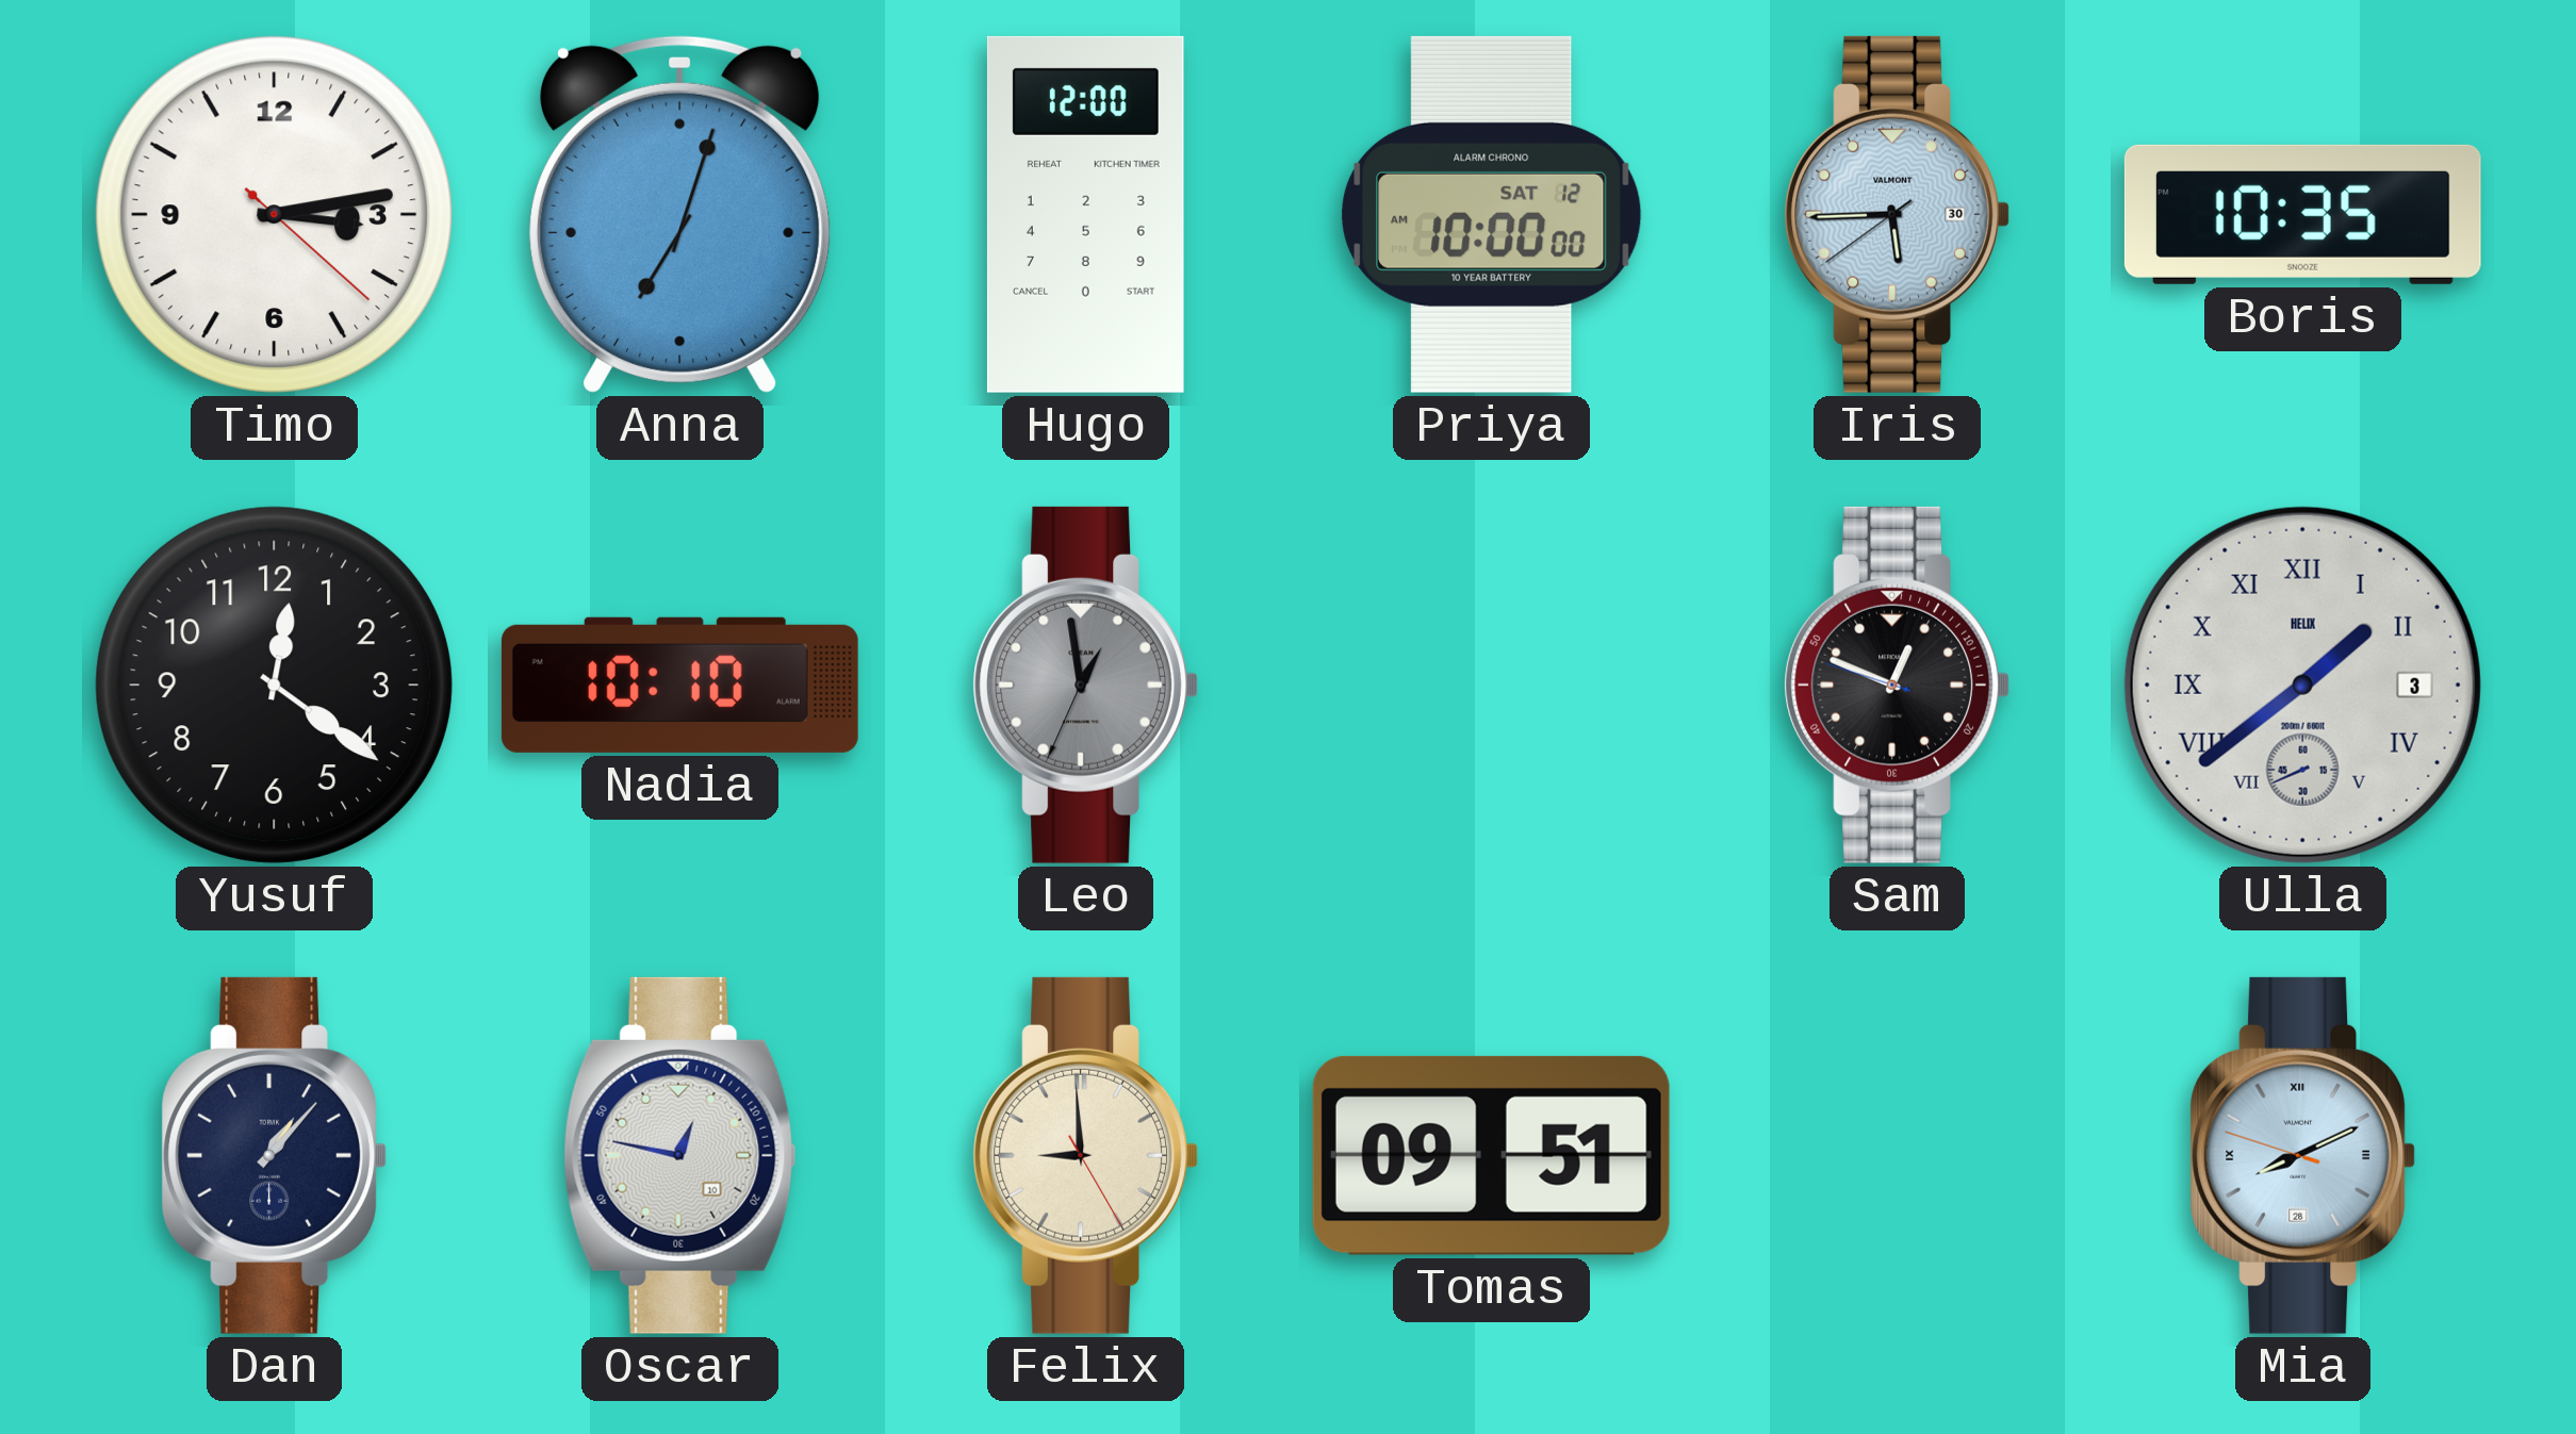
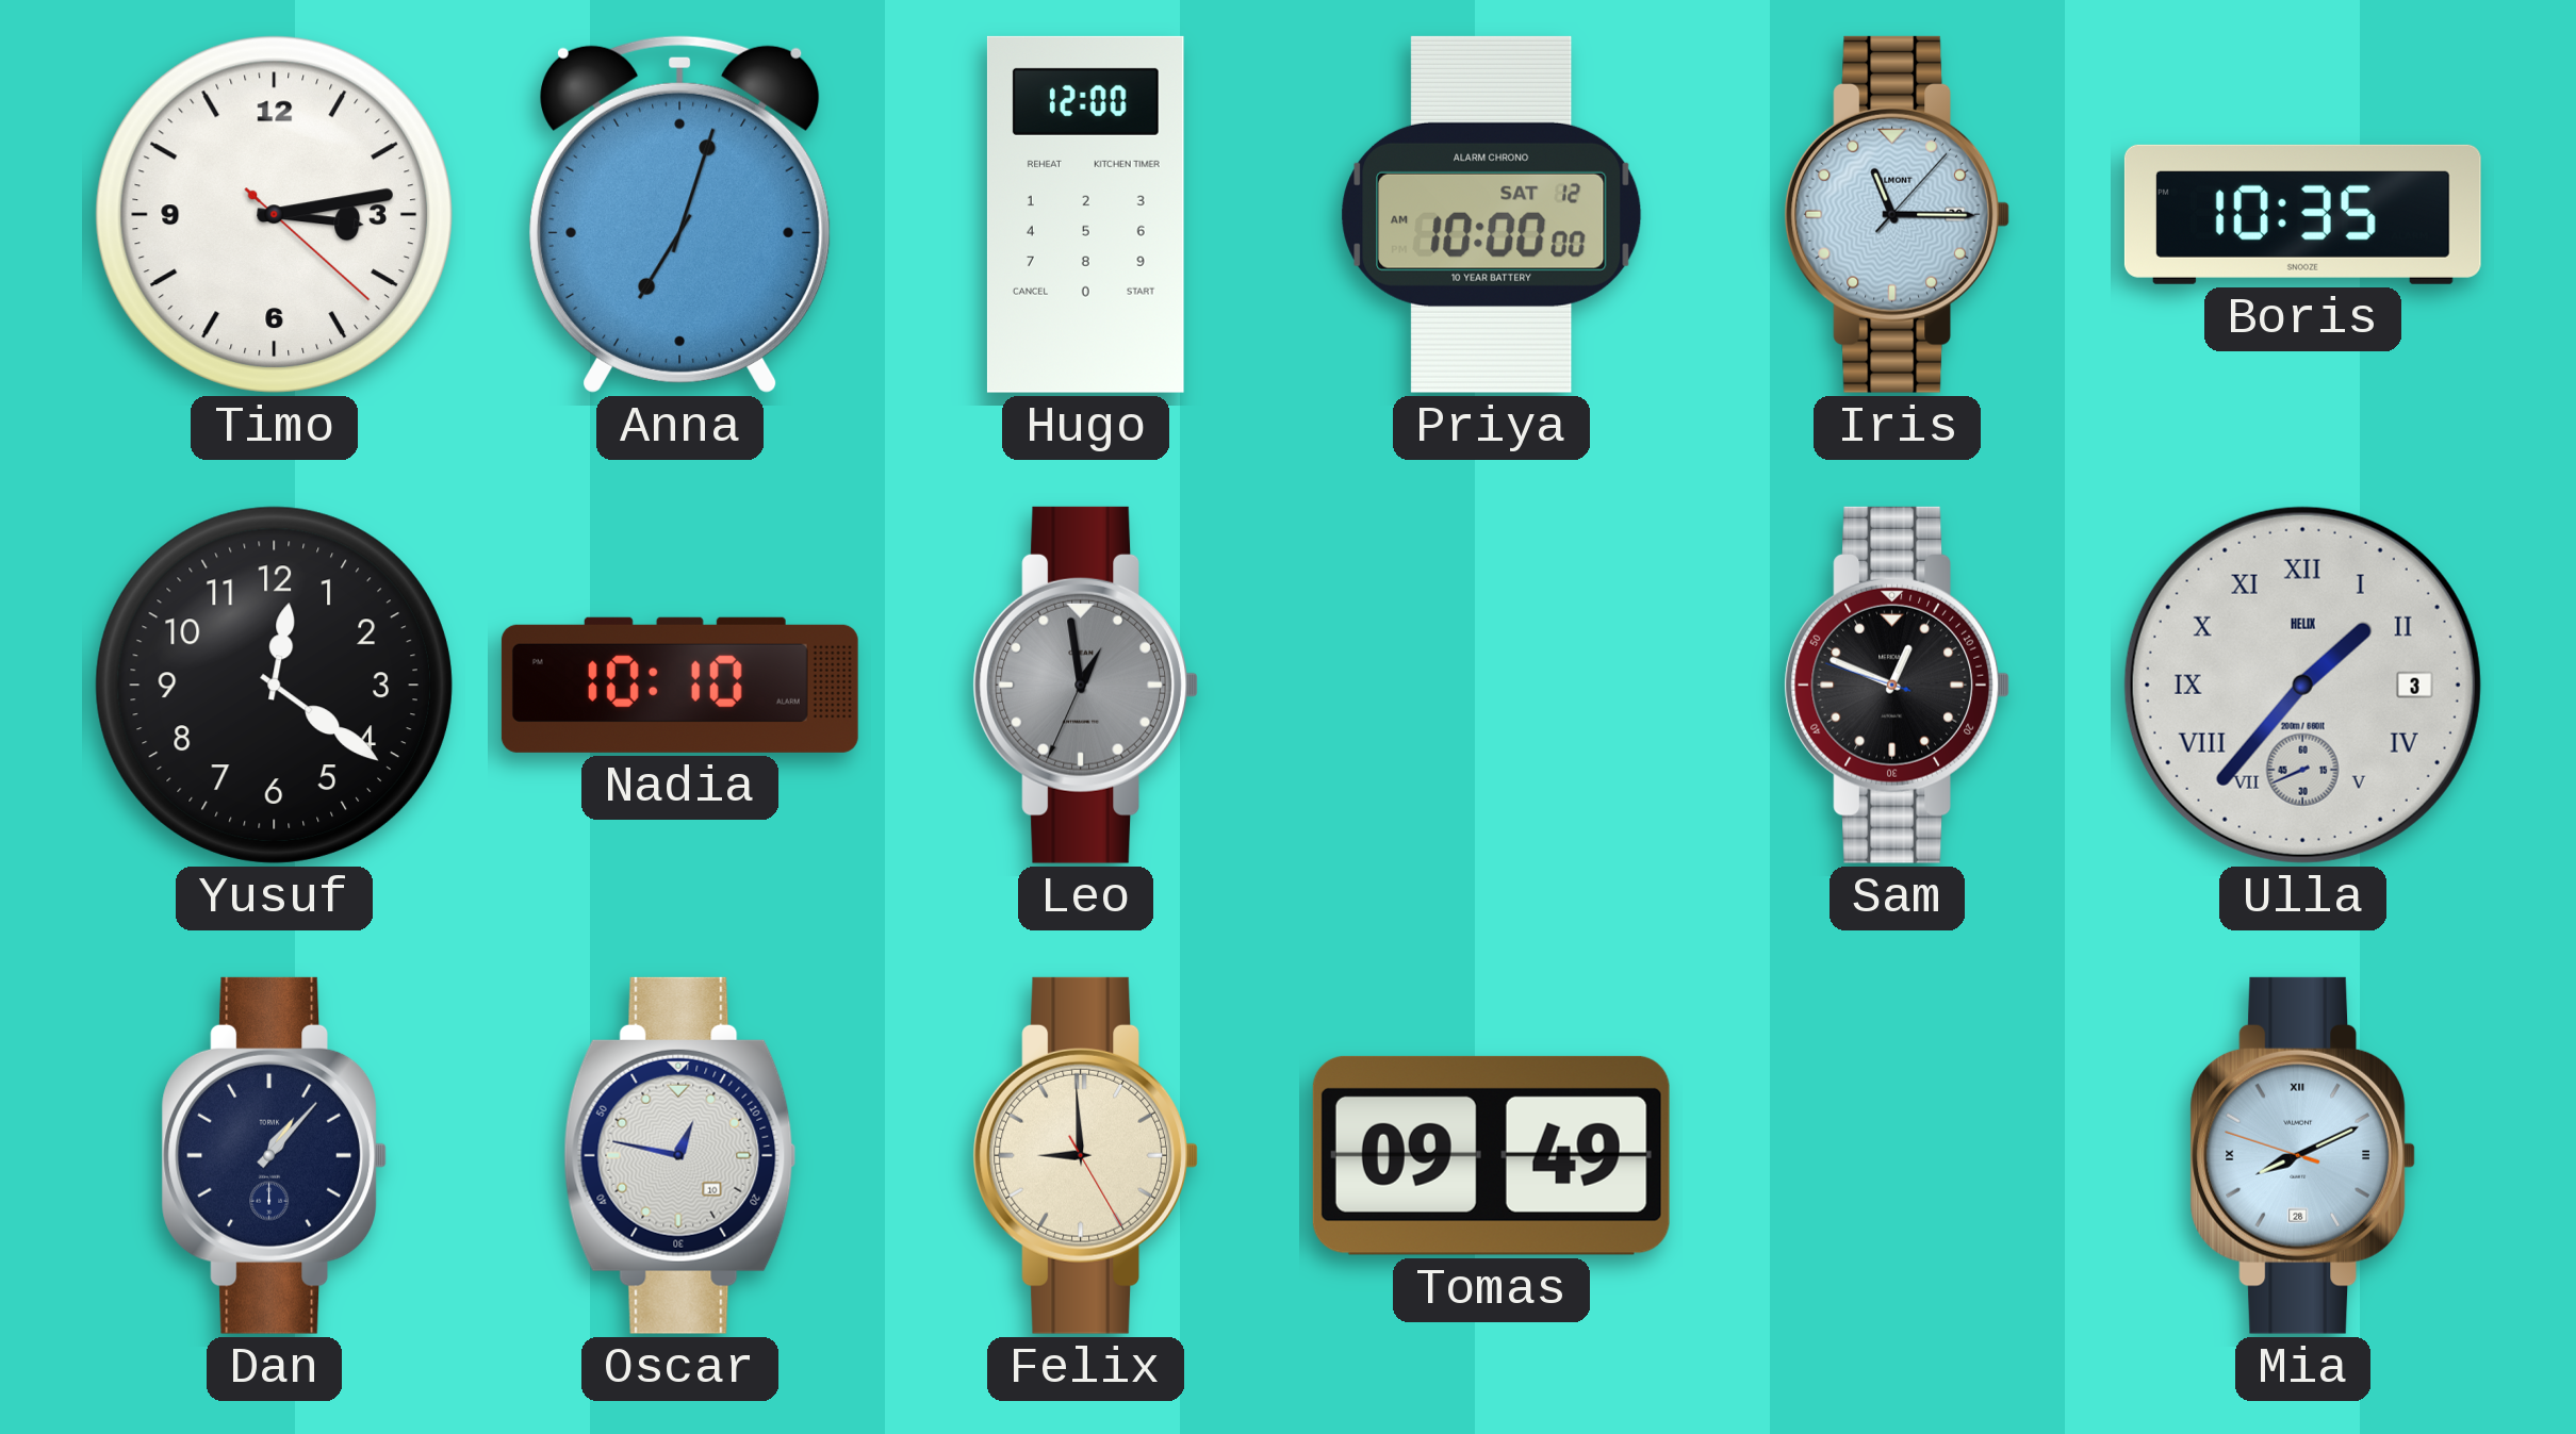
Iris: 5:44 -> 11:15 (1897, 214)
Ulla: 1:38 -> 1:36 (2302, 685)
Tomas: 09:51 -> 09:49 (1491, 1155)
